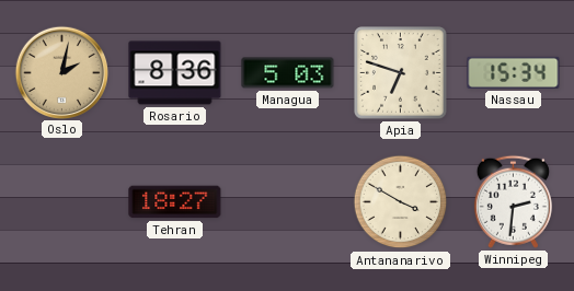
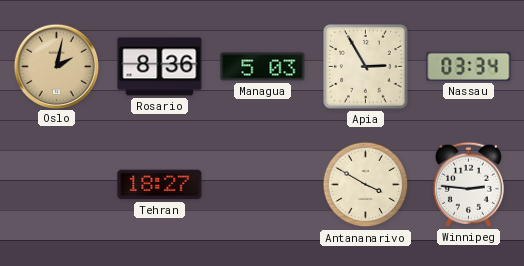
Apia: 6:48 -> 2:55 (366, 67)
Nassau: 15:34 -> 03:34 (469, 66)
Winnipeg: 2:31 -> 2:46 (468, 184)
